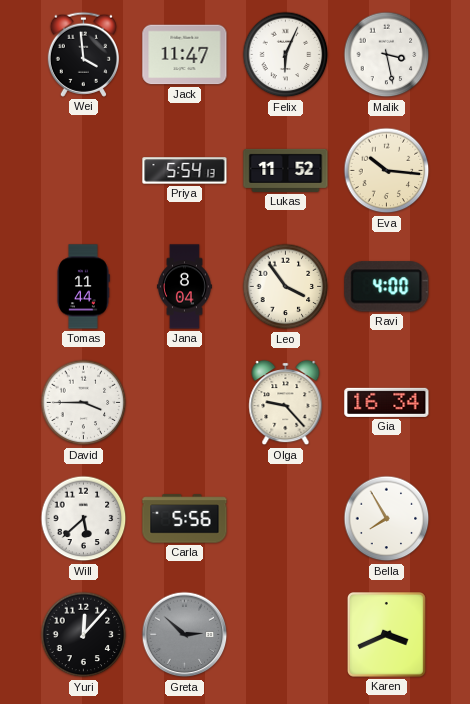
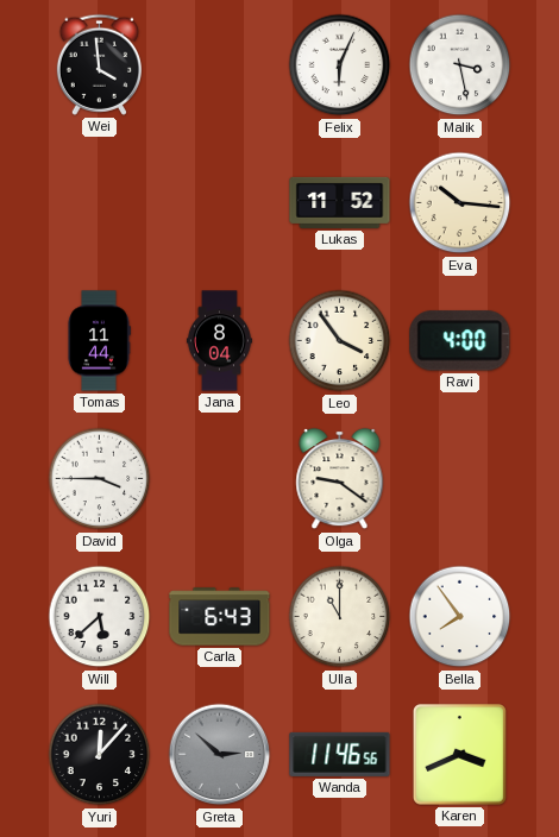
Jack: 11:47 -> none (185, 55)
Priya: 5:54 -> none (185, 171)
Olga: 9:23 -> 9:21 (340, 479)
Gia: 16:34 -> none (387, 402)
Carla: 5:56 -> 6:43 (220, 617)
Ulla: none -> 11:00 (340, 617)
Bella: 7:55 -> 7:54 (460, 617)
Wanda: none -> 11:46 (340, 754)
